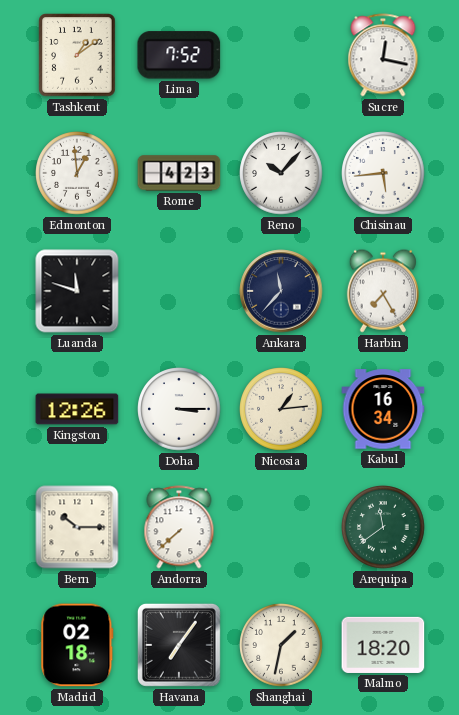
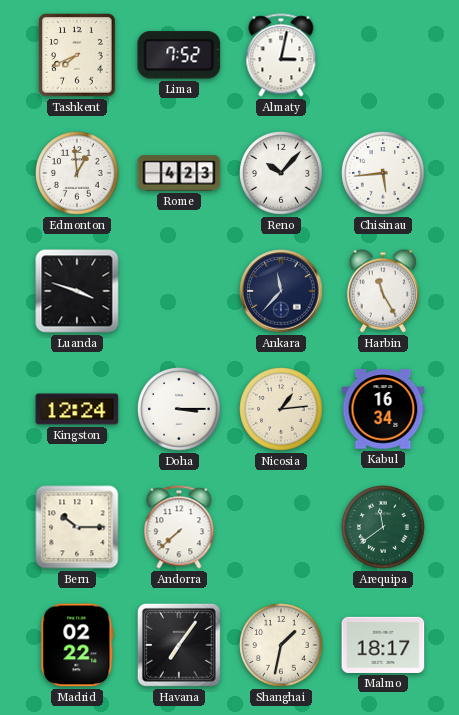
Tashkent: 1:09 -> 7:41 (77, 55)
Almaty: none -> 3:02 (281, 55)
Sucre: 12:17 -> none (383, 55)
Luanda: 11:48 -> 3:48 (77, 291)
Harbin: 7:25 -> 11:25 (383, 291)
Kingston: 12:26 -> 12:24 (77, 409)
Madrid: 02:18 -> 02:22 (77, 645)
Malmo: 18:20 -> 18:17 (383, 645)
